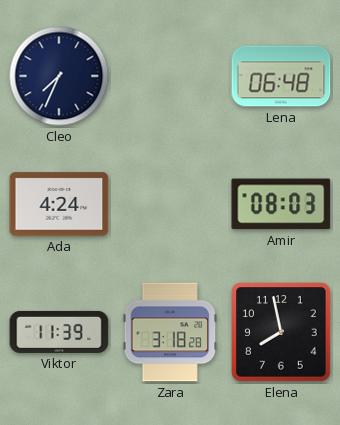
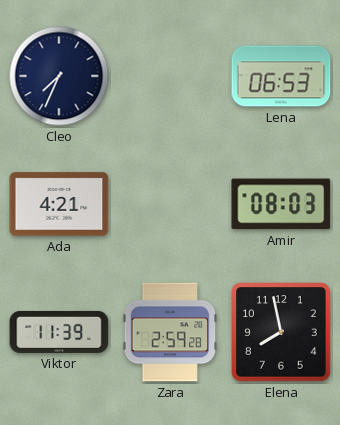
Lena: 06:48 -> 06:53 (281, 76)
Ada: 4:24 -> 4:21 (59, 204)
Zara: 3:18 -> 2:59 (170, 332)
